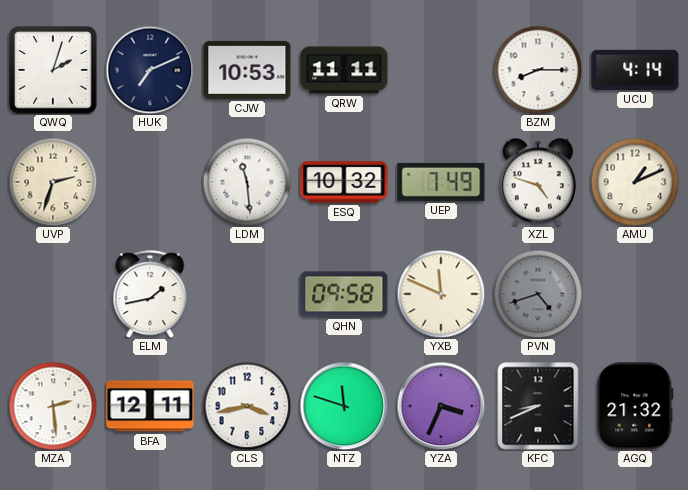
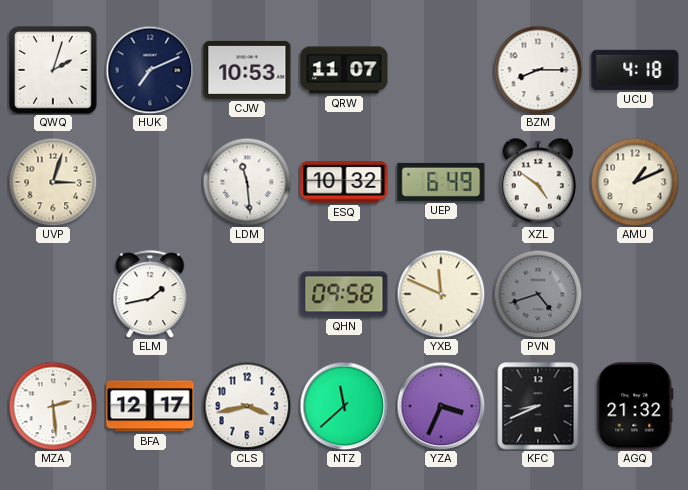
QRW: 11:11 -> 11:07 (344, 70)
UCU: 4:14 -> 4:18 (635, 70)
UVP: 2:33 -> 3:03 (53, 182)
UEP: 7:49 -> 6:49 (441, 182)
XZL: 4:48 -> 4:51 (538, 182)
BFA: 12:11 -> 12:17 (150, 406)
NTZ: 11:48 -> 11:38 (344, 406)
